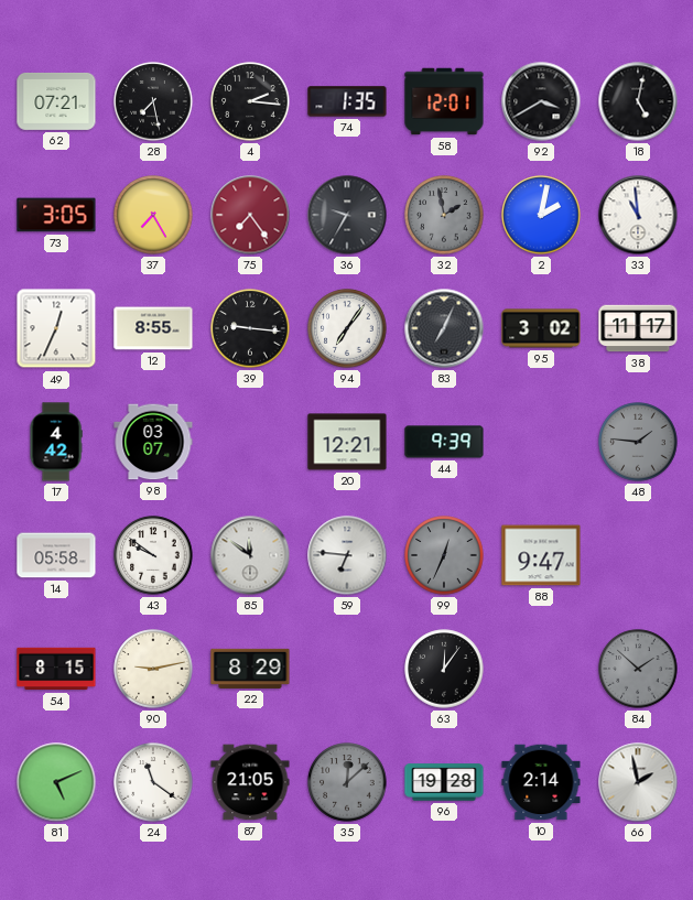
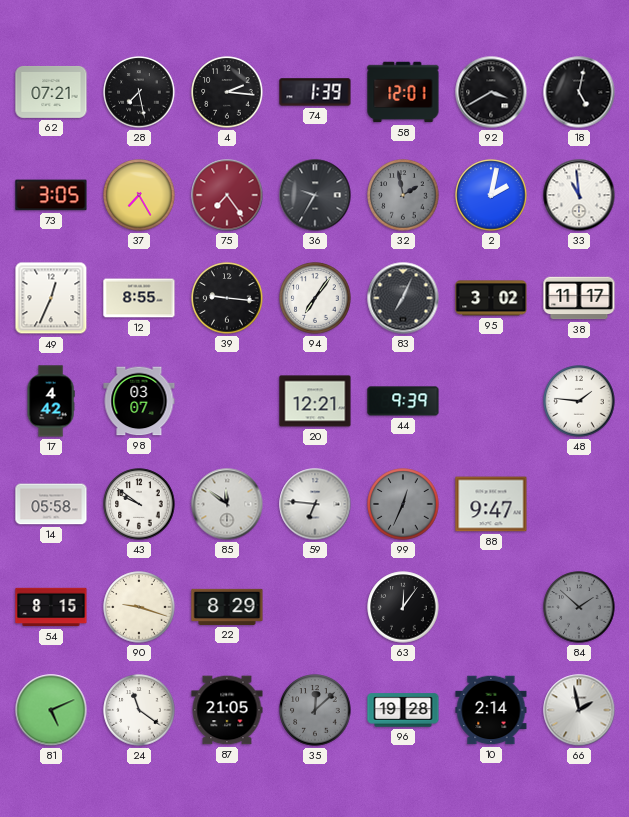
74: 1:35 -> 1:39 (315, 92)
48 dial: grey -> white (579, 401)
90: 9:13 -> 9:18 (139, 607)
